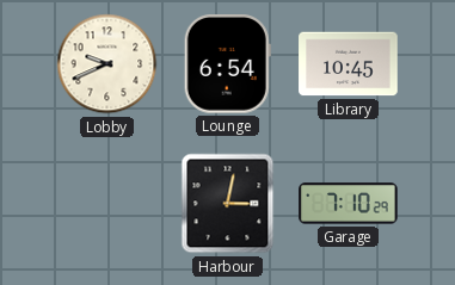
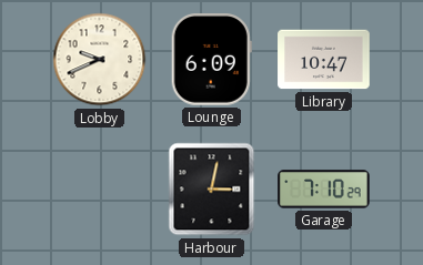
Lounge: 6:54 -> 6:09 (211, 60)
Library: 10:45 -> 10:47 (324, 60)
